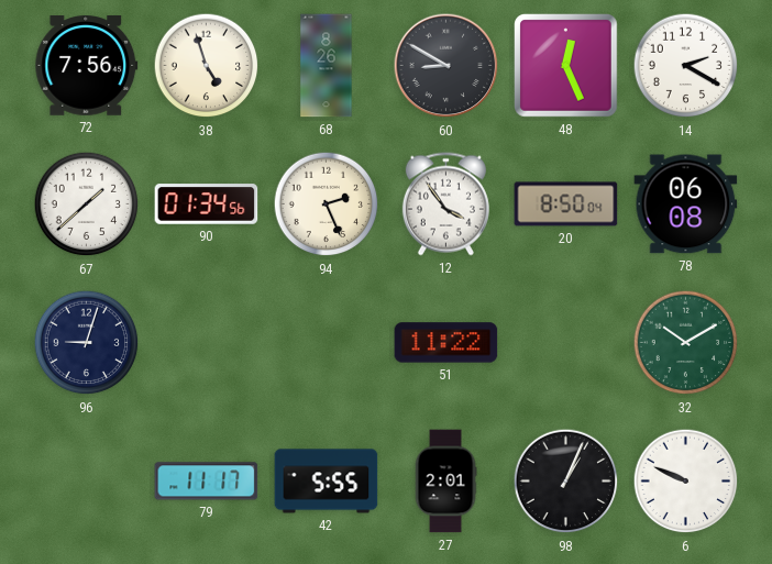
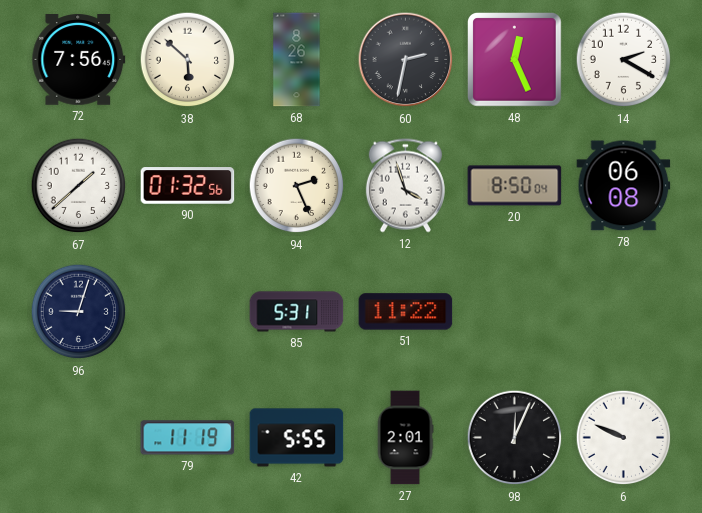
38: 4:57 -> 5:52 (188, 60)
60: 8:50 -> 2:32 (406, 60)
90: 01:34 -> 01:32 (188, 186)
12: 3:54 -> 3:57 (405, 186)
85: none -> 5:31 (297, 312)
32: 10:10 -> none (686, 343)
79: 11:17 -> 11:19 (188, 438)
98: 1:04 -> 12:04 (515, 438)
